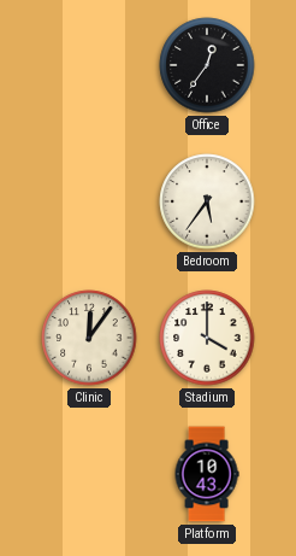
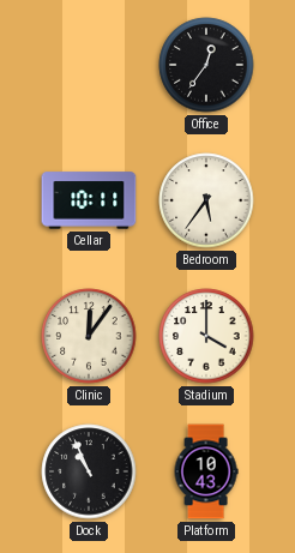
Cellar: none -> 10:11 (89, 200)
Dock: none -> 10:56 (89, 471)
